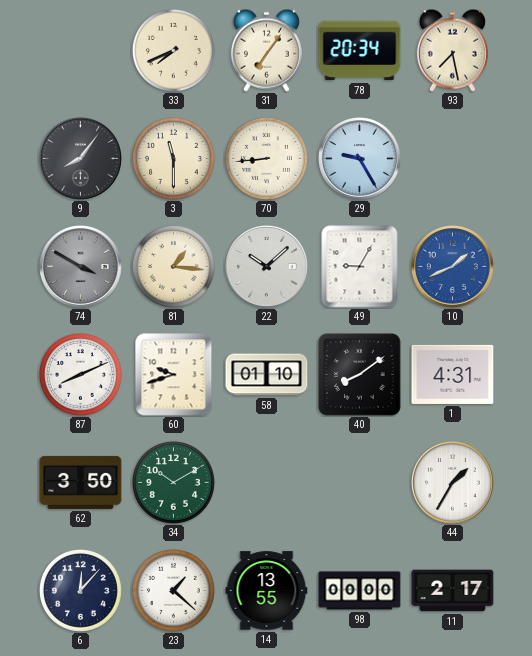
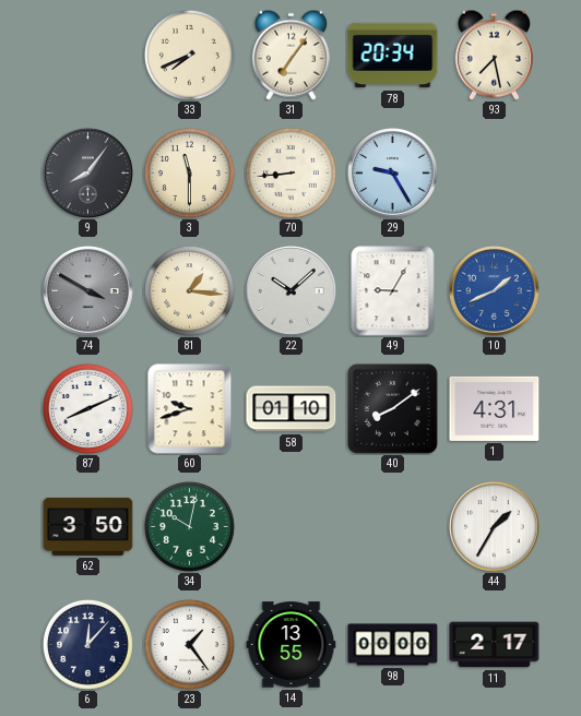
34: 10:10 -> 10:02 (189, 526)
23: 1:22 -> 1:24 (189, 644)
